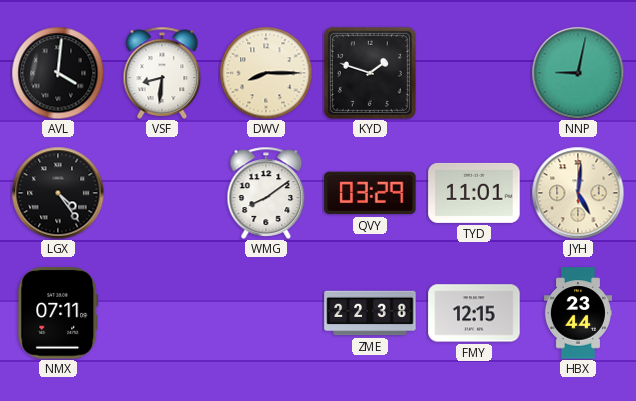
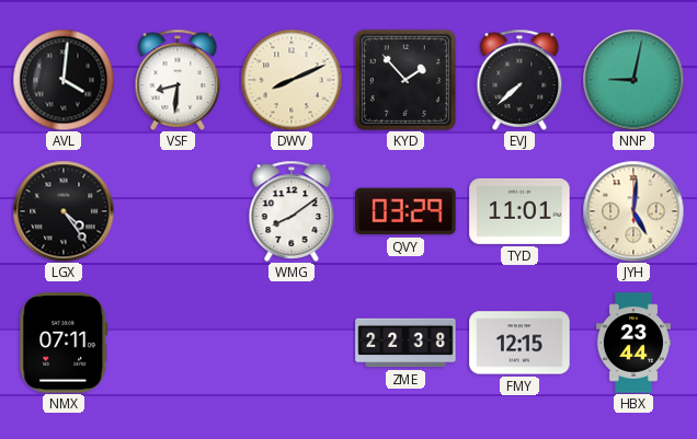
DWV: 8:15 -> 8:11 (292, 80)
KYD: 1:48 -> 1:53 (405, 80)
EVJ: none -> 7:38 (519, 80)
